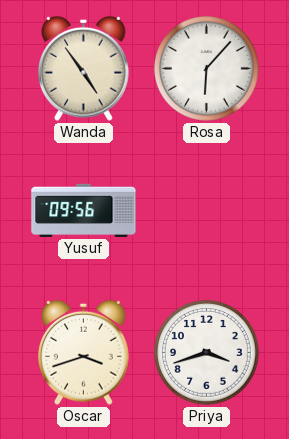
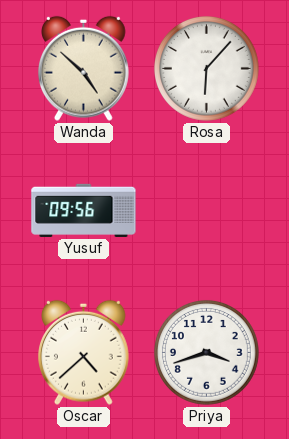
Wanda: 4:54 -> 4:52 (84, 68)
Oscar: 3:42 -> 4:38 (84, 352)
